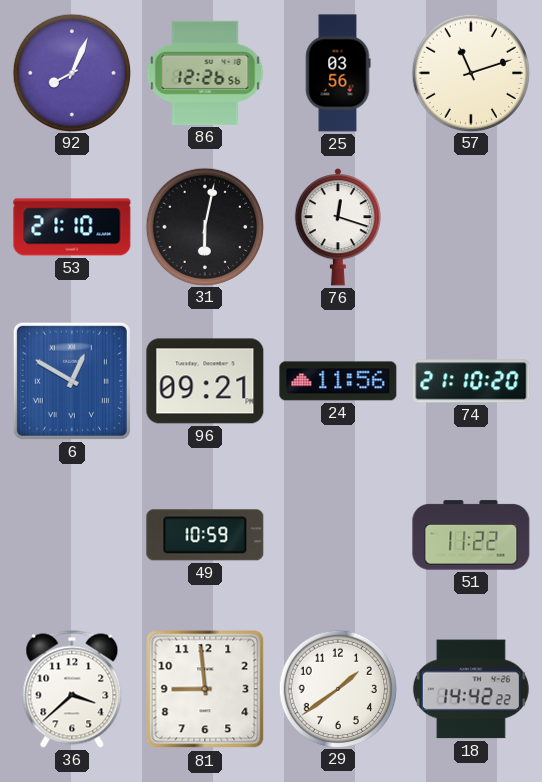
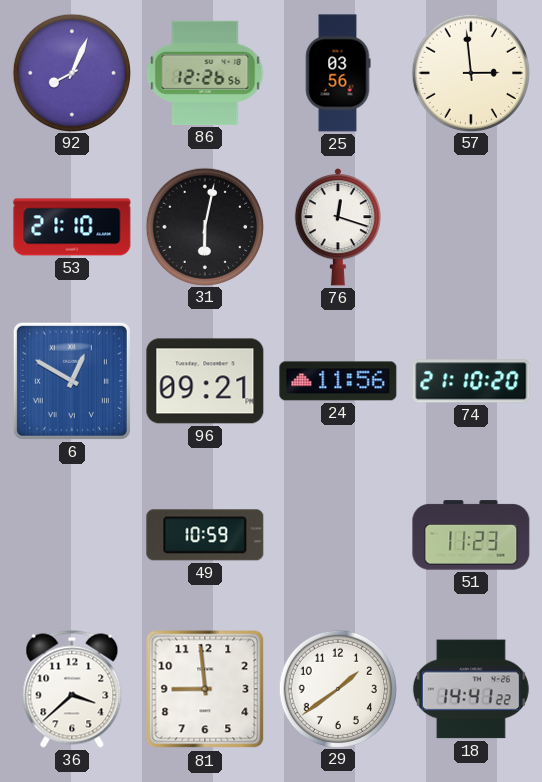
57: 11:12 -> 2:59 (470, 72)
51: 11:22 -> 11:23 (471, 535)
18: 14:42 -> 14:41 (471, 689)
